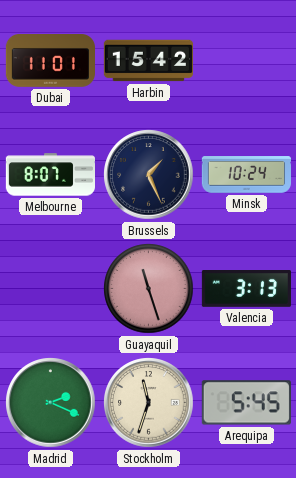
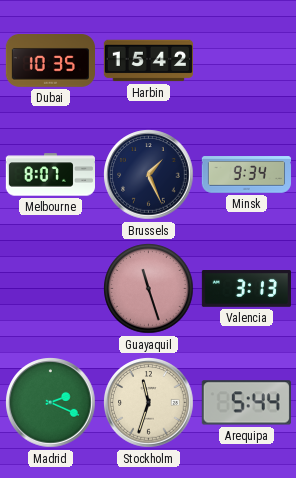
Dubai: 11:01 -> 10:35 (50, 61)
Minsk: 10:24 -> 9:34 (246, 175)
Arequipa: 5:45 -> 5:44 (246, 403)
